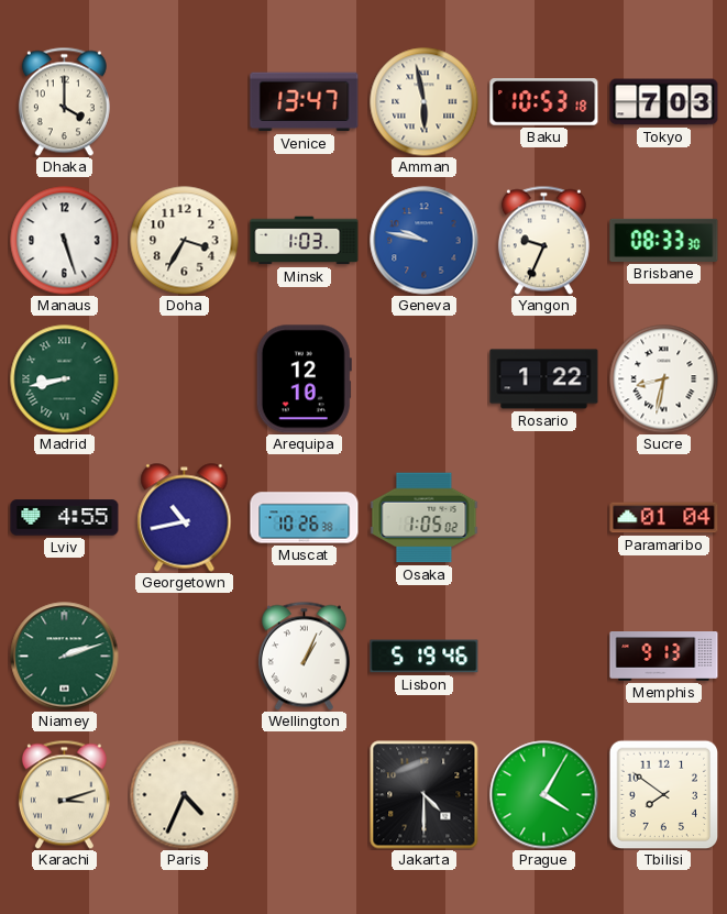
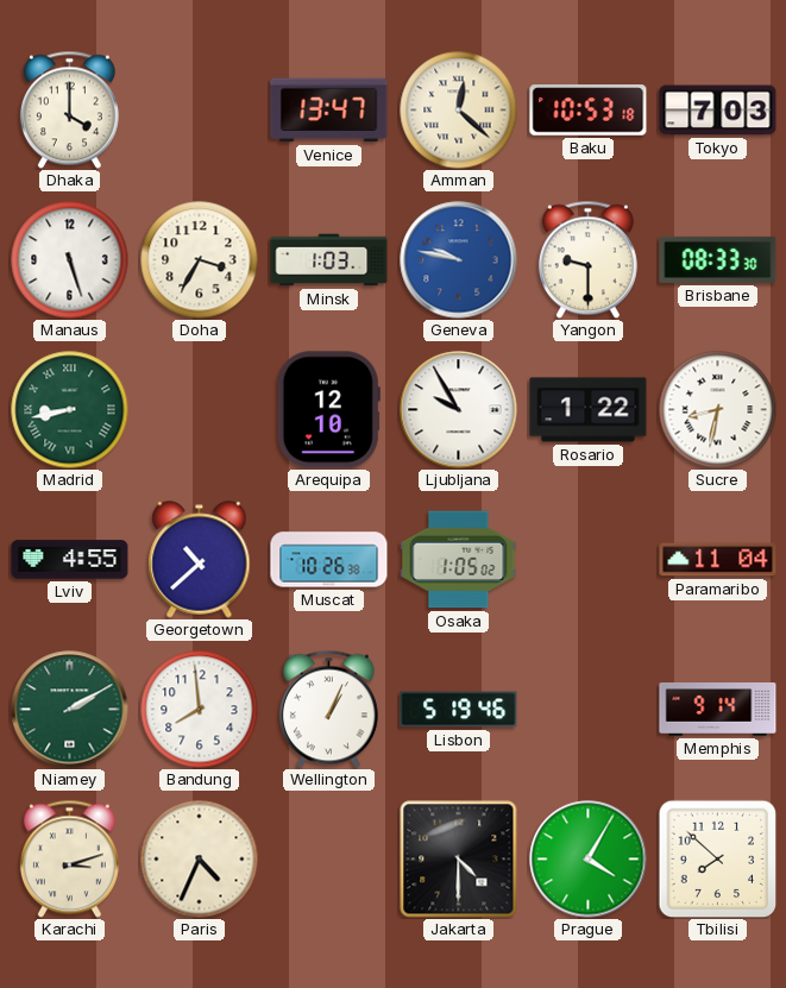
Amman: 5:58 -> 12:22 (459, 111)
Yangon: 9:34 -> 9:30 (587, 259)
Ljubljana: none -> 9:55 (459, 410)
Georgetown: 10:43 -> 10:38 (200, 560)
Paramaribo: 01:04 -> 11:04 (718, 560)
Niamey: 2:12 -> 2:10 (70, 710)
Bandung: none -> 7:59 (200, 710)
Memphis: 9:13 -> 9:14 (718, 710)
Tbilisi: 7:51 -> 7:52 (717, 858)
